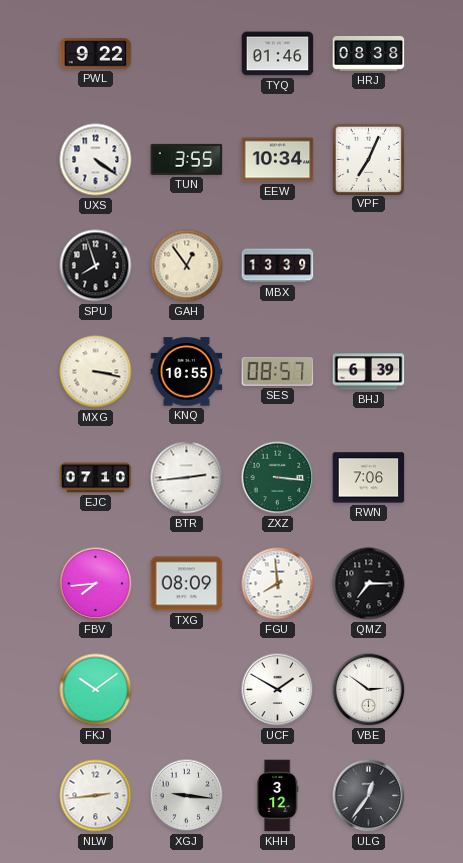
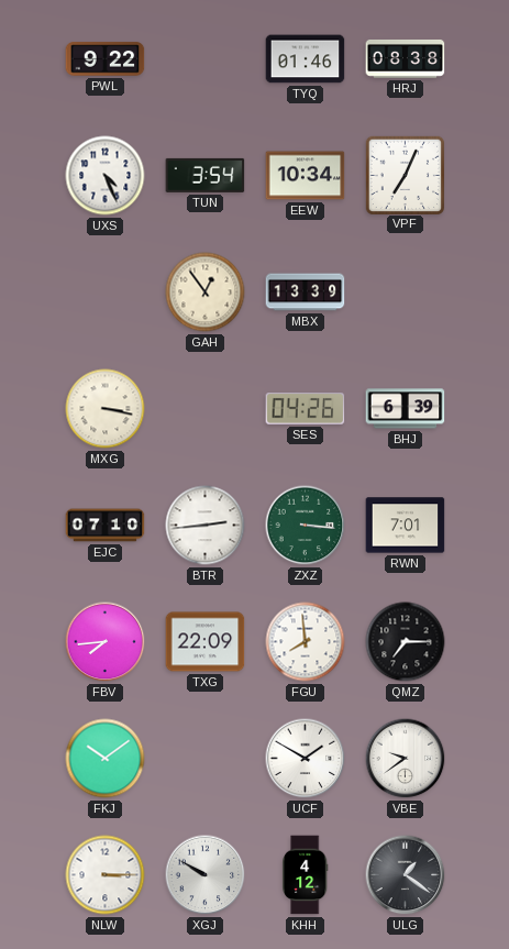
UXS: 4:21 -> 4:26 (106, 176)
TUN: 3:55 -> 3:54 (206, 175)
SPU: 7:57 -> none (96, 266)
KNQ: 10:55 -> none (187, 372)
SES: 08:57 -> 04:26 (306, 409)
RWN: 7:06 -> 7:01 (406, 526)
TXG: 08:09 -> 22:09 (206, 642)
VBE: 2:51 -> 9:39 (406, 759)
NLW: 2:44 -> 3:15 (106, 875)
XGJ: 9:16 -> 9:50 (206, 875)
KHH: 3:12 -> 4:12 (306, 875)
ULG: 12:36 -> 1:21 (406, 875)
